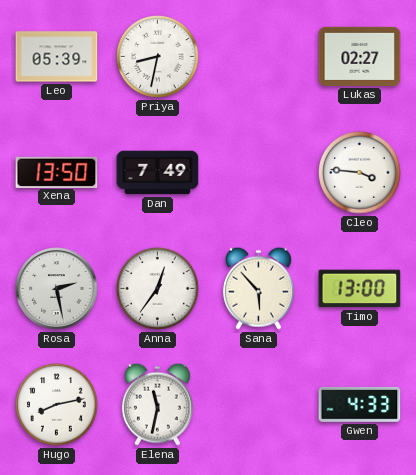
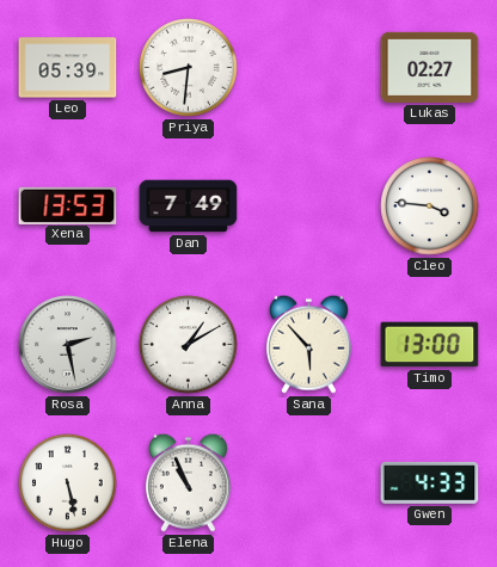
Priya: 8:32 -> 8:31 (189, 68)
Xena: 13:50 -> 13:53 (68, 205)
Anna: 12:36 -> 1:10 (189, 345)
Hugo: 8:13 -> 5:28 (68, 483)
Elena: 11:32 -> 10:56 (188, 482)
